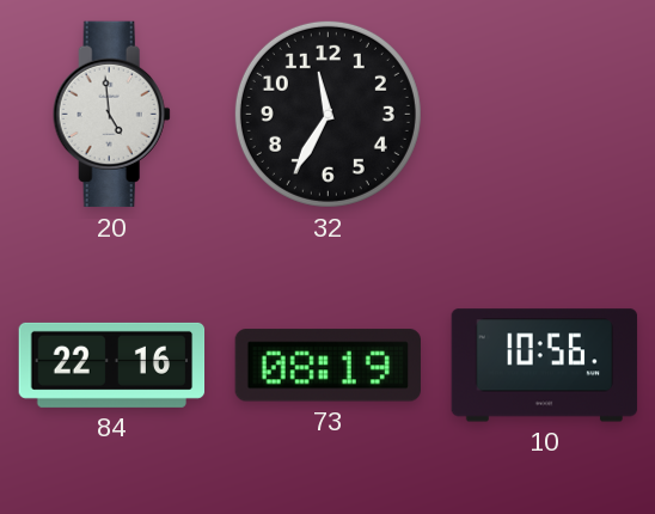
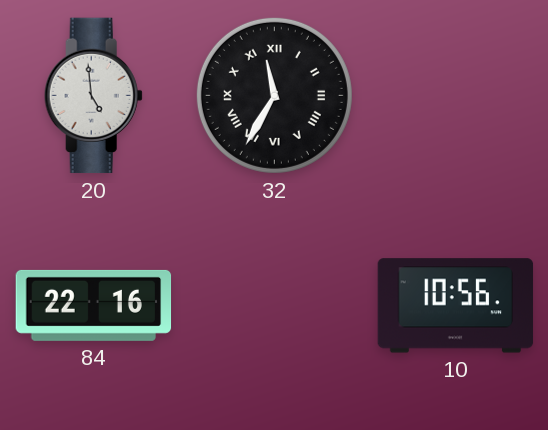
32 numerals: Arabic -> Roman (274, 95)
73: 08:19 -> none (327, 366)
